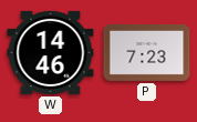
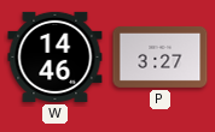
P: 7:23 -> 3:27 (161, 56)
